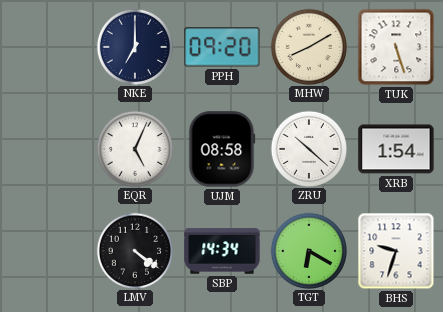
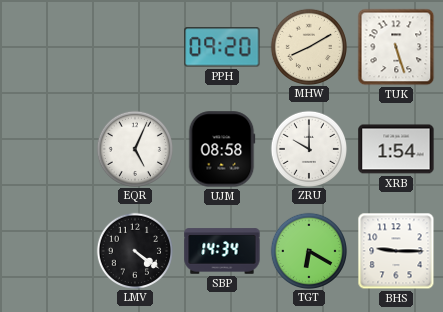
NKE: 7:00 -> none (134, 46)
ZRU: 10:22 -> 10:00 (308, 148)
BHS: 9:33 -> 9:15 (396, 251)
